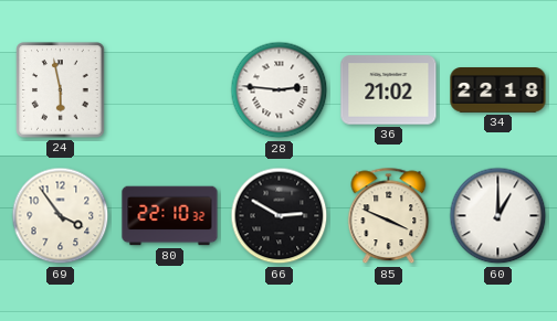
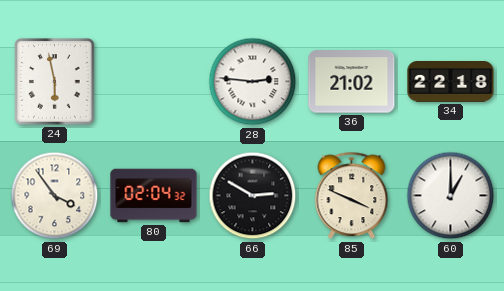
80: 22:10 -> 02:04 (154, 196)
